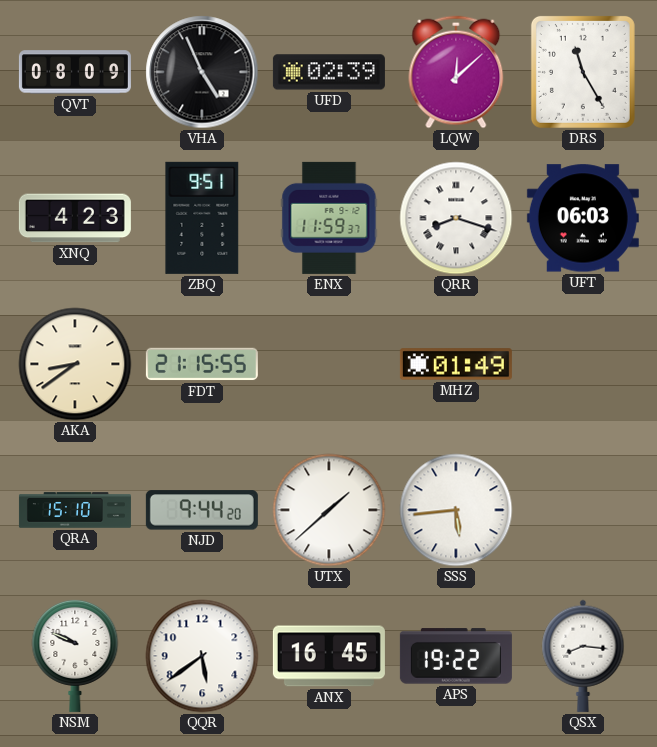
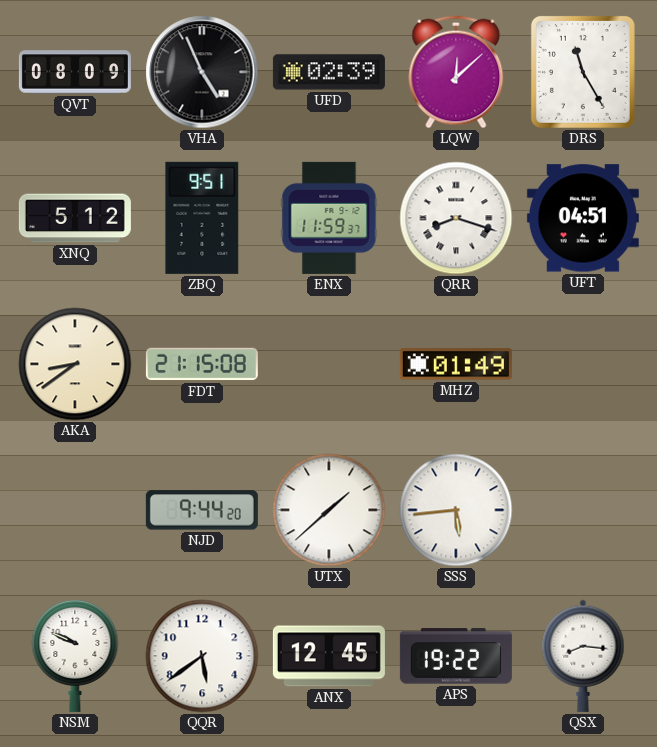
XNQ: 4:23 -> 5:12 (75, 218)
UFT: 06:03 -> 04:51 (583, 218)
FDT: 21:15:55 -> 21:15:08 (202, 364)
QRA: 15:10 -> none (75, 510)
ANX: 16:45 -> 12:45 (329, 656)
